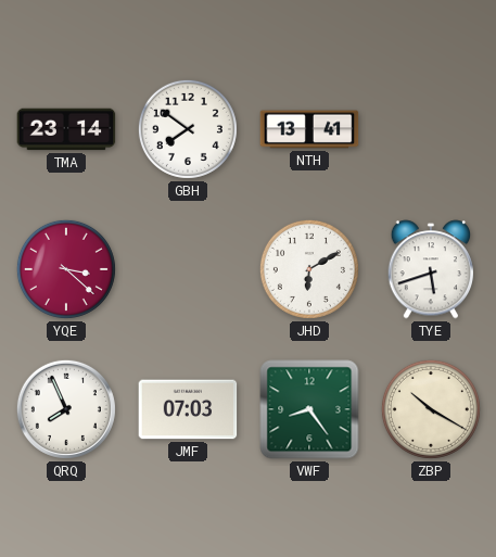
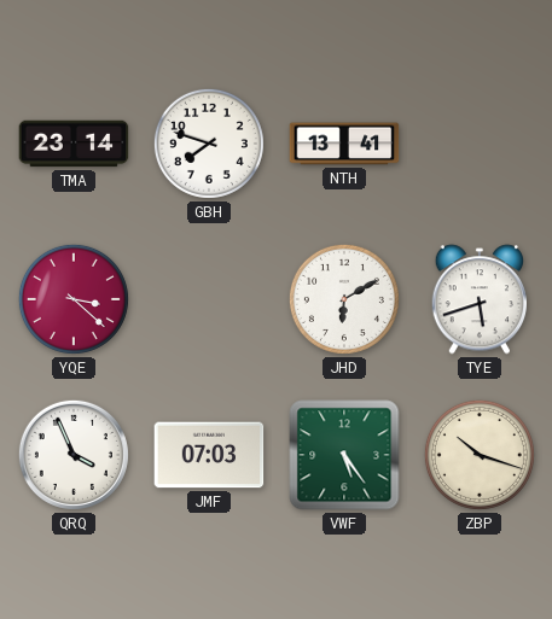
GBH: 7:51 -> 7:48 (209, 144)
QRQ: 7:56 -> 3:56 (74, 455)
VWF: 8:24 -> 5:24 (344, 455)
ZBP: 10:20 -> 10:18 (480, 455)
